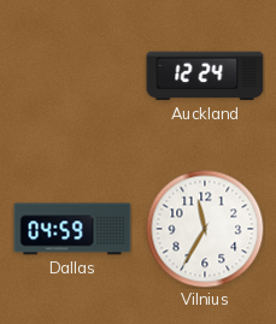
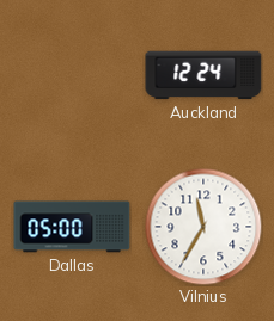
Dallas: 04:59 -> 05:00 (72, 227)
